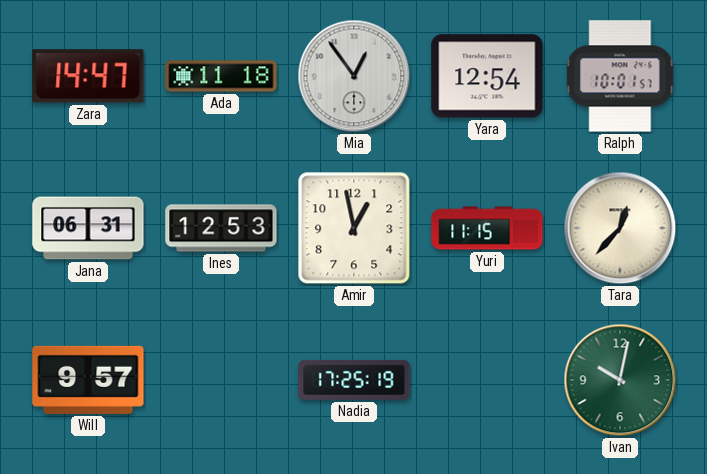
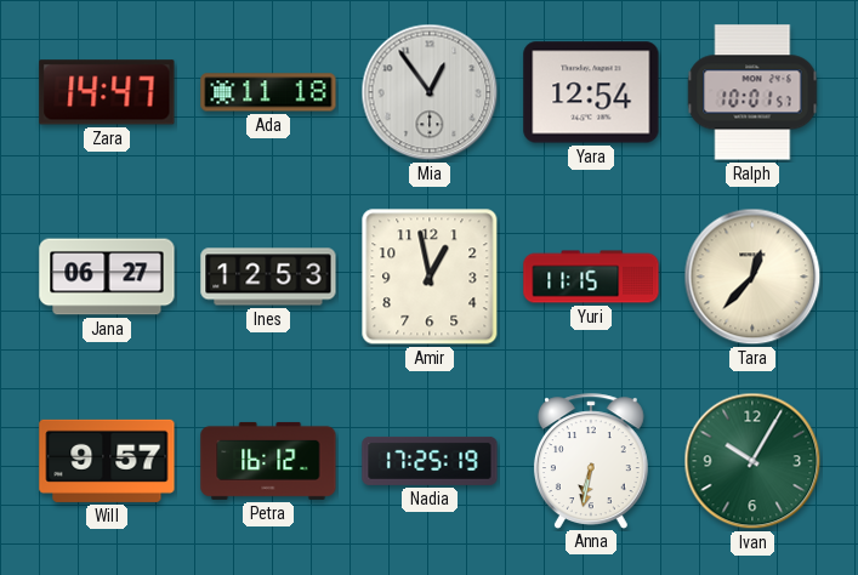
Jana: 06:31 -> 06:27 (107, 277)
Petra: none -> 16:12 (268, 461)
Anna: none -> 6:32 (591, 461)
Ivan: 10:02 -> 10:05 (752, 461)
